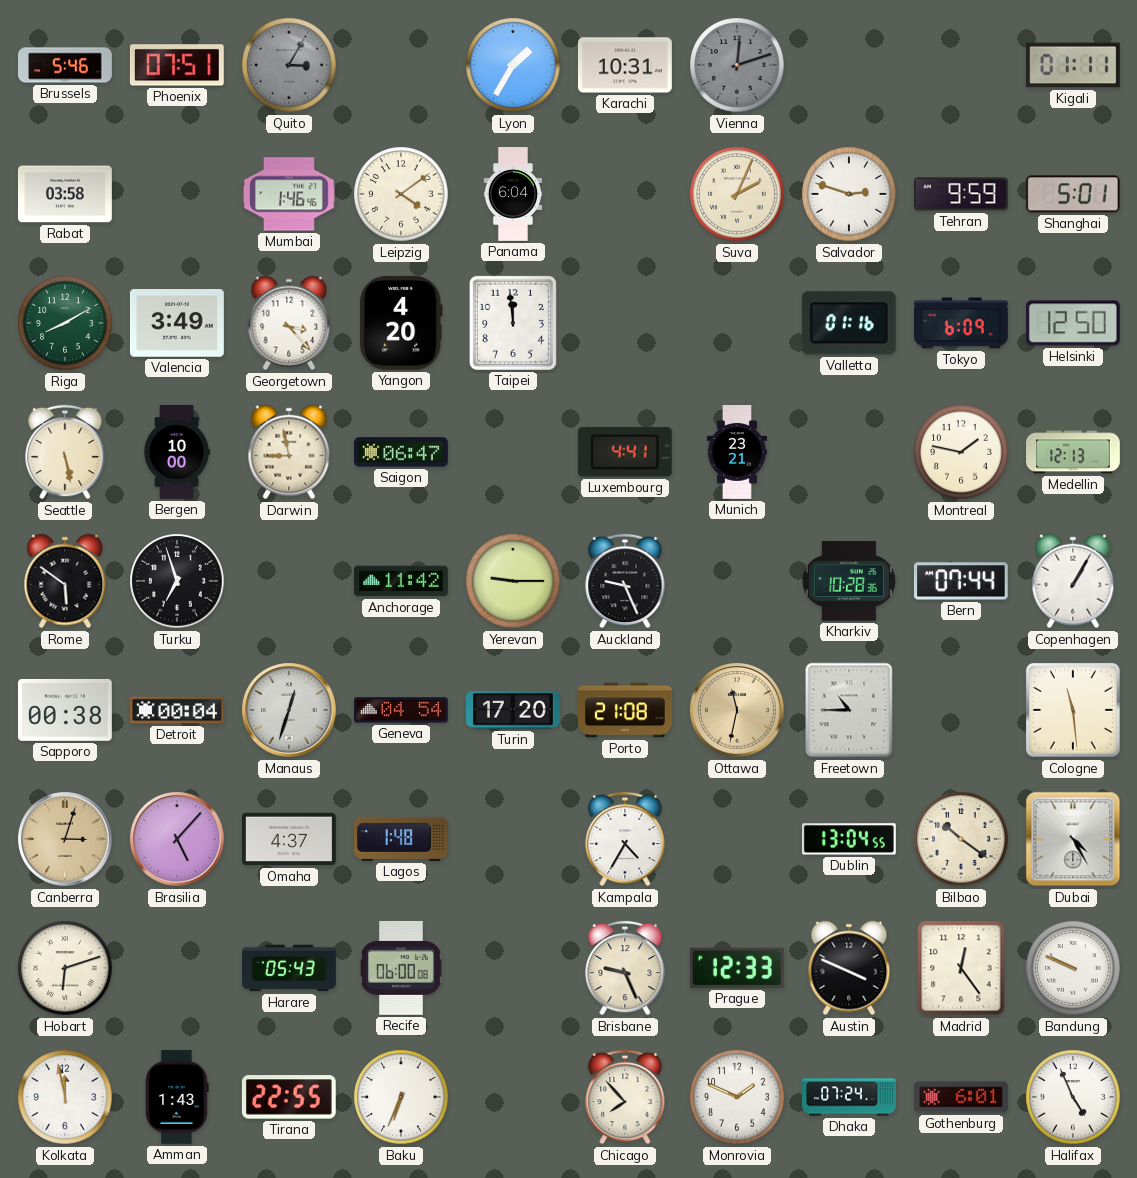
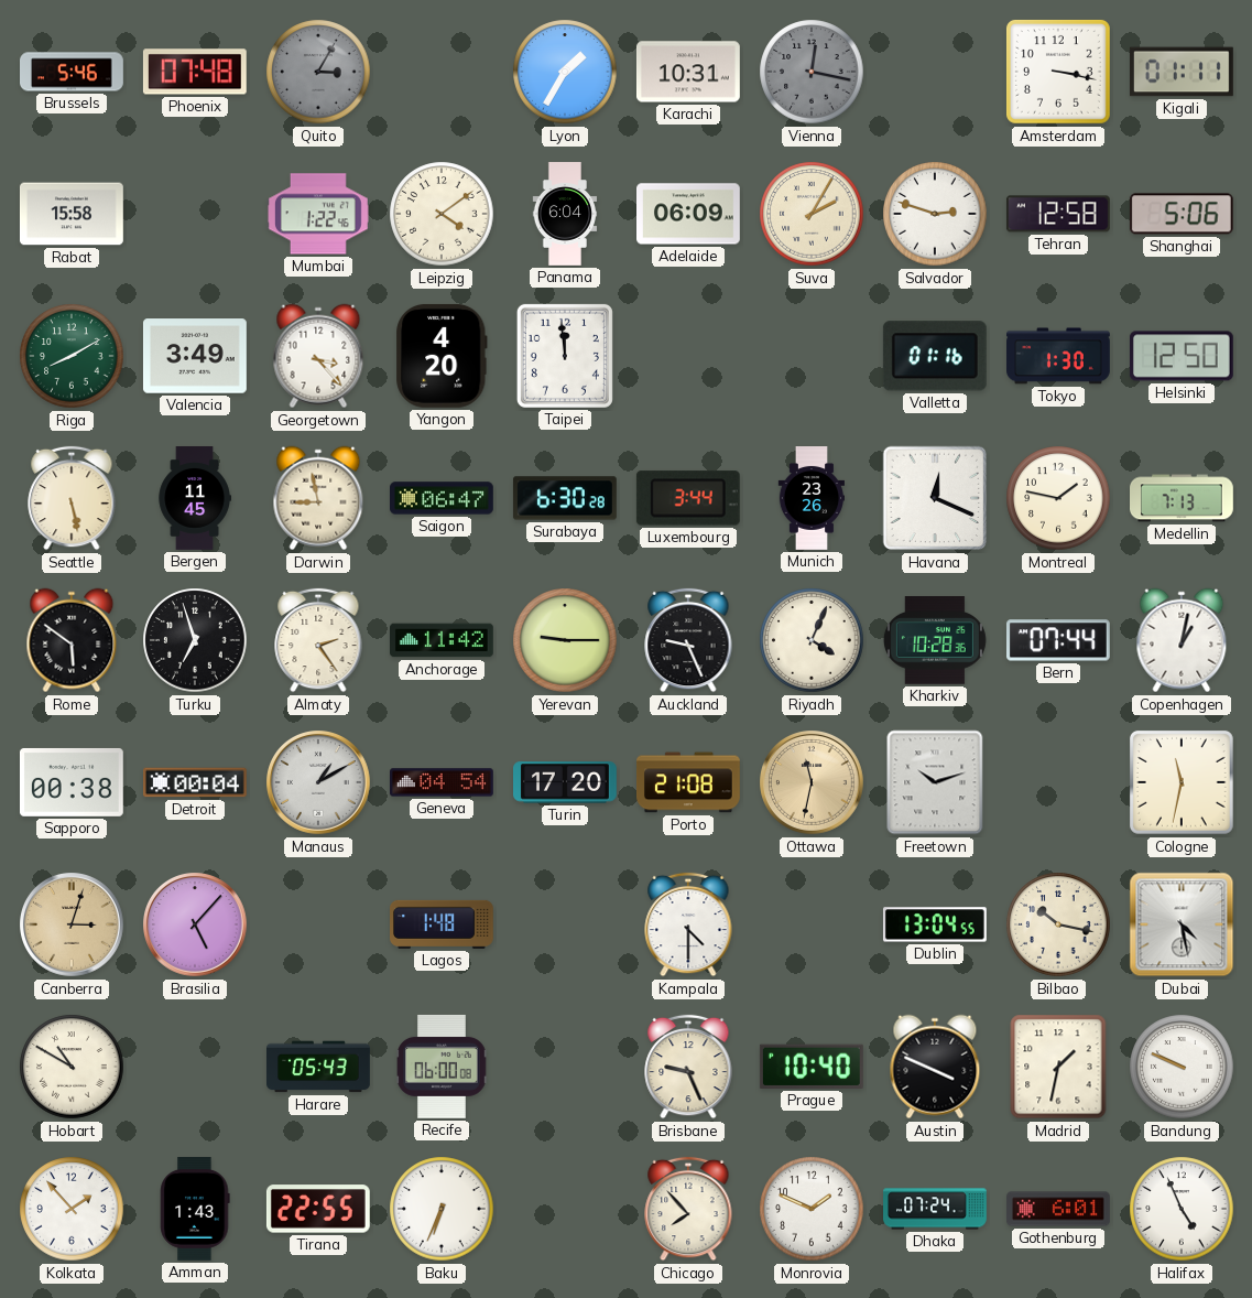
Phoenix: 07:51 -> 07:48 (195, 72)
Vienna: 12:12 -> 12:17 (812, 72)
Amsterdam: none -> 3:17 (1058, 72)
Rabat: 03:58 -> 15:58 (72, 214)
Mumbai: 1:46 -> 1:22 (319, 214)
Adelaide: none -> 06:09 (689, 214)
Suva: 2:04 -> 2:05 (812, 214)
Tehran: 9:59 -> 12:58 (1058, 214)
Shanghai: 5:01 -> 5:06 (1182, 214)
Tokyo: 6:09 -> 1:30 (1059, 356)
Bergen: 10:00 -> 11:45 (195, 499)
Surabaya: none -> 6:30 (565, 498)
Luxembourg: 4:41 -> 3:44 (688, 498)
Munich: 23:21 -> 23:26 (810, 499)
Havana: none -> 12:19 (935, 498)
Medellin: 12:13 -> 7:13 (1183, 498)
Almaty: none -> 2:24 (318, 640)
Riyadh: none -> 4:04 (812, 640)
Copenhagen: 1:05 -> 1:02 (1182, 640)
Manaus: 12:33 -> 1:10 (319, 783)
Freetown: 10:45 -> 10:12 (935, 782)
Cologne: 11:29 -> 11:32 (1182, 782)
Omaha: 4:37 -> none (289, 839)
Kampala: 4:35 -> 4:30 (688, 924)
Bilbao: 10:21 -> 10:17 (1058, 924)
Dubai: 4:25 -> 4:28 (1182, 924)
Hobart: 6:12 -> 10:50 (72, 1067)
Prague: 12:33 -> 10:40 (812, 1067)
Madrid: 12:24 -> 1:32 (1058, 1067)
Kolkata: 11:58 -> 1:53 (72, 1209)
